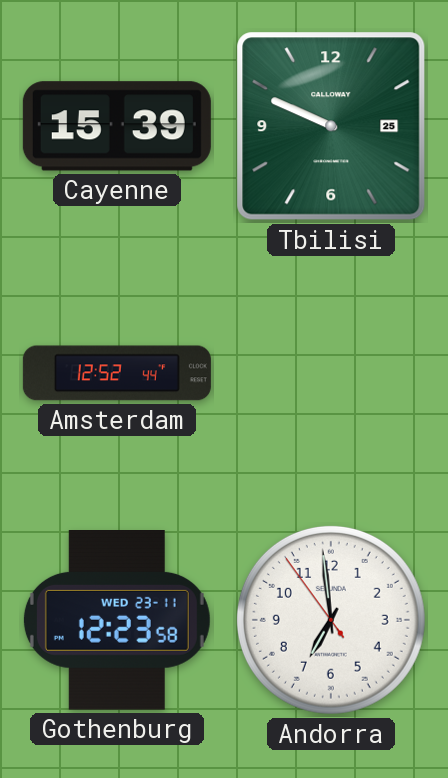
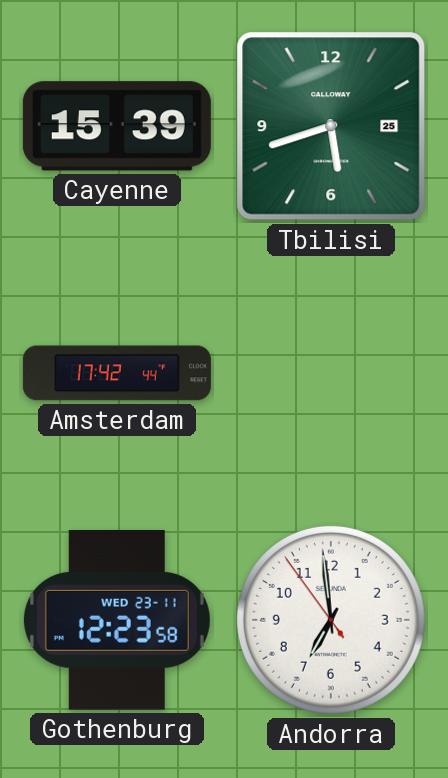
Tbilisi: 9:49 -> 5:42 (331, 126)
Amsterdam: 12:52 -> 17:42 (117, 373)
